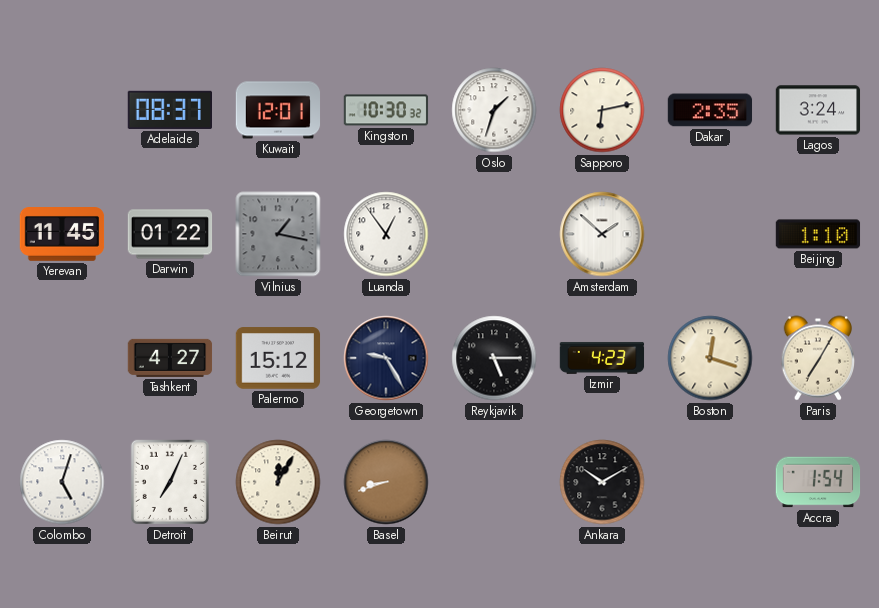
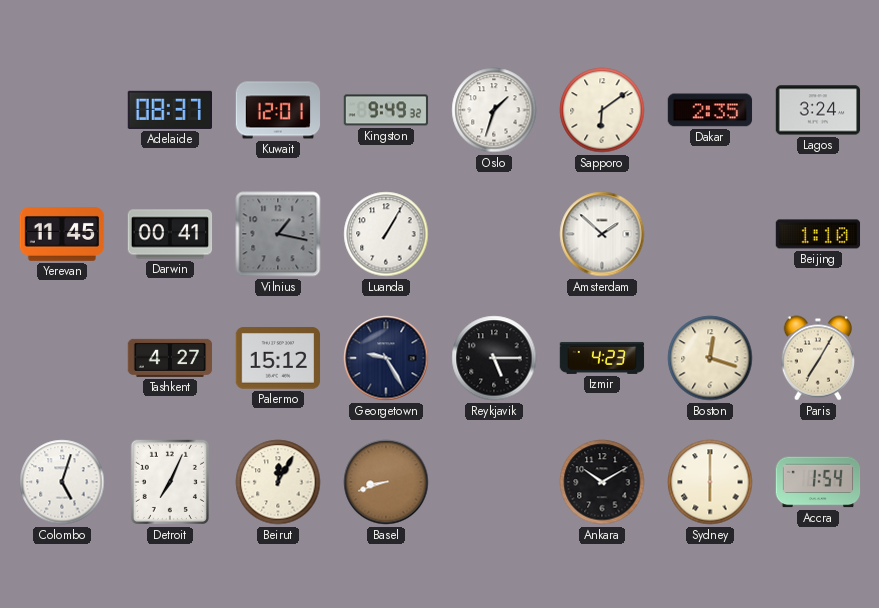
Kingston: 10:30 -> 9:49 (386, 110)
Sapporo: 6:13 -> 6:09 (602, 110)
Darwin: 01:22 -> 00:41 (170, 234)
Luanda: 12:54 -> 1:05 (386, 234)
Sydney: none -> 6:00 (710, 482)
